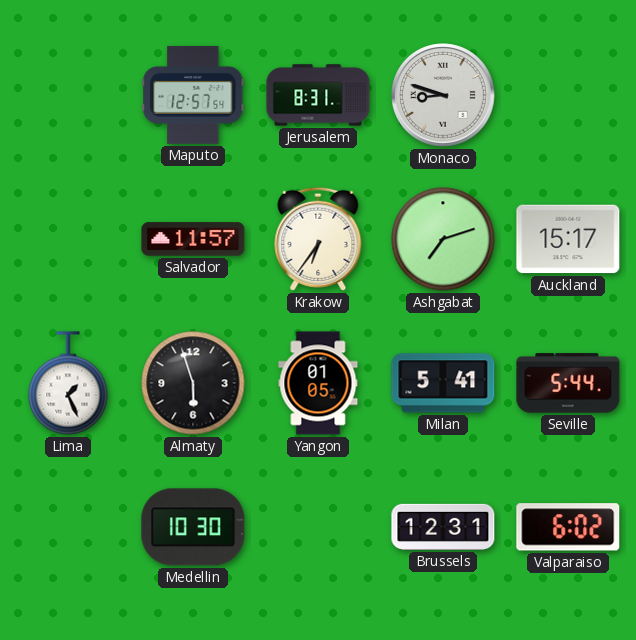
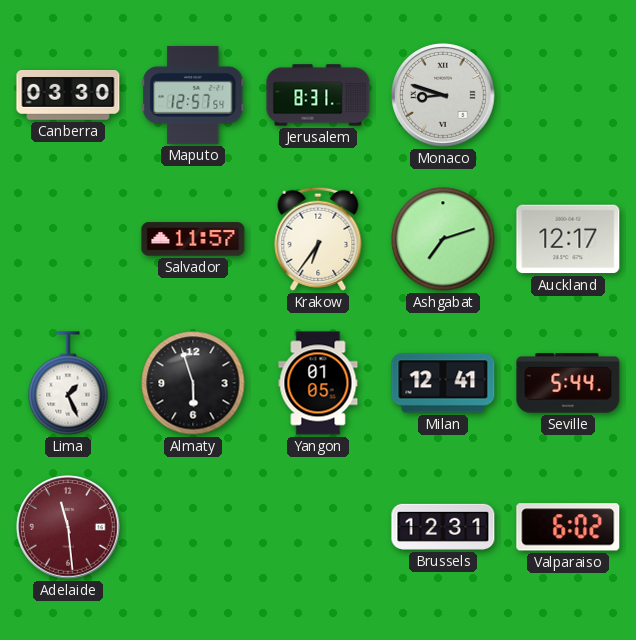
Canberra: none -> 03:30 (68, 96)
Auckland: 15:17 -> 12:17 (568, 239)
Milan: 5:41 -> 12:41 (443, 383)
Adelaide: none -> 11:29 (68, 527)
Medellin: 10:30 -> none (193, 527)
